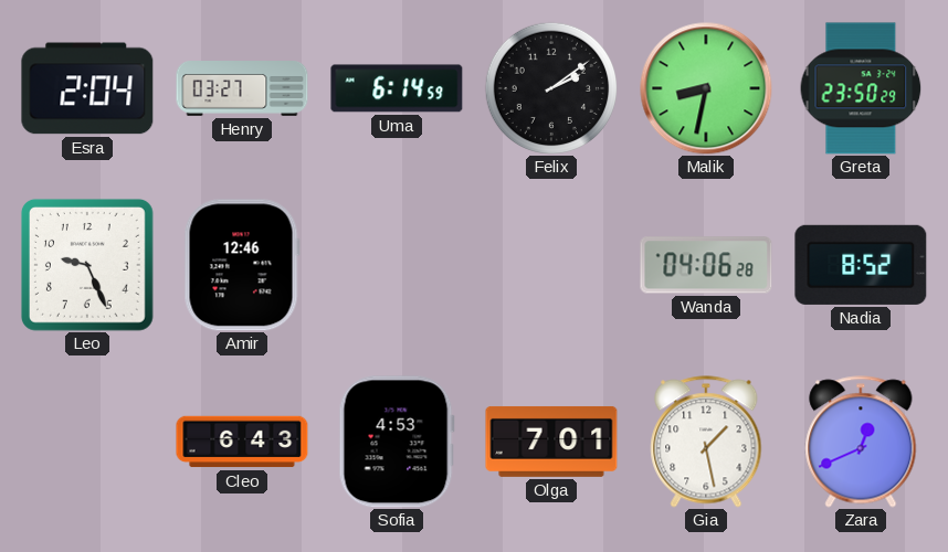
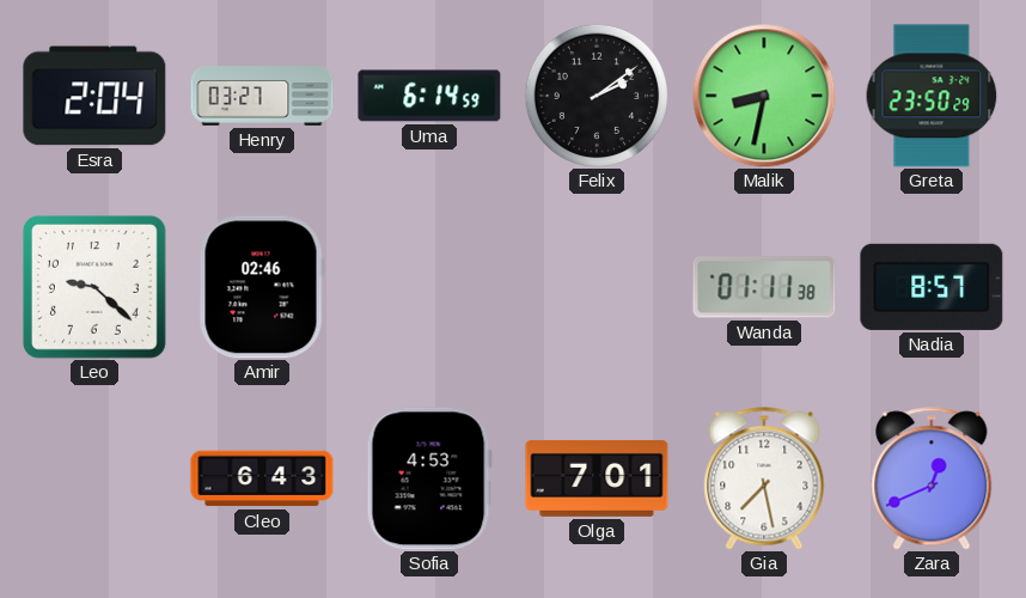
Leo: 9:26 -> 9:22 (94, 287)
Amir: 12:46 -> 02:46 (262, 287)
Wanda: 04:06 -> 01:11 (764, 287)
Nadia: 8:52 -> 8:57 (932, 287)
Gia: 1:28 -> 7:28 (764, 478)
